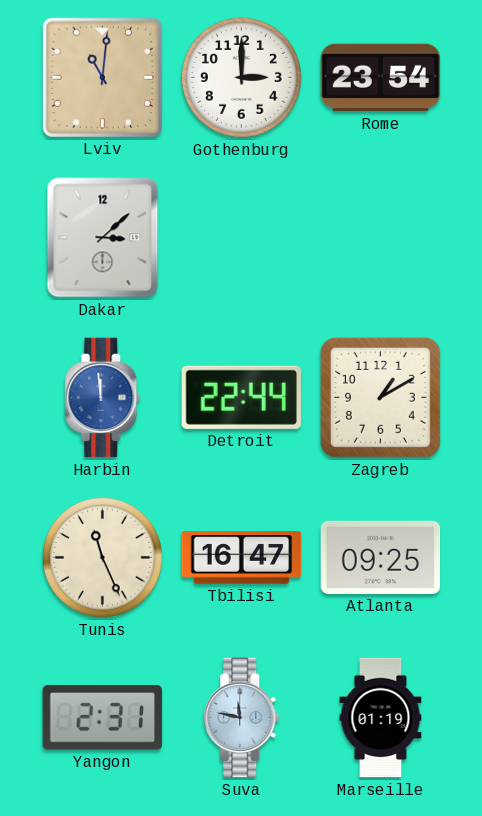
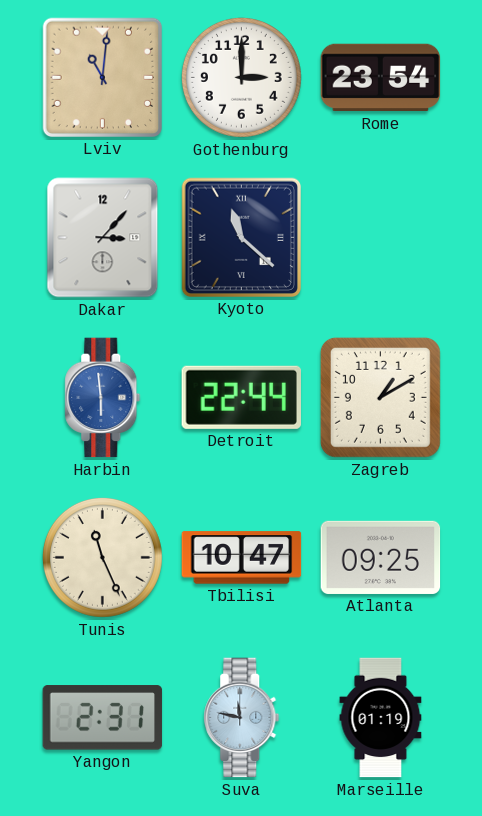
Dakar: 3:08 -> 3:07 (103, 238)
Kyoto: none -> 11:22 (241, 237)
Harbin: 11:59 -> 5:59 (103, 398)
Tbilisi: 16:47 -> 10:47 (242, 558)
